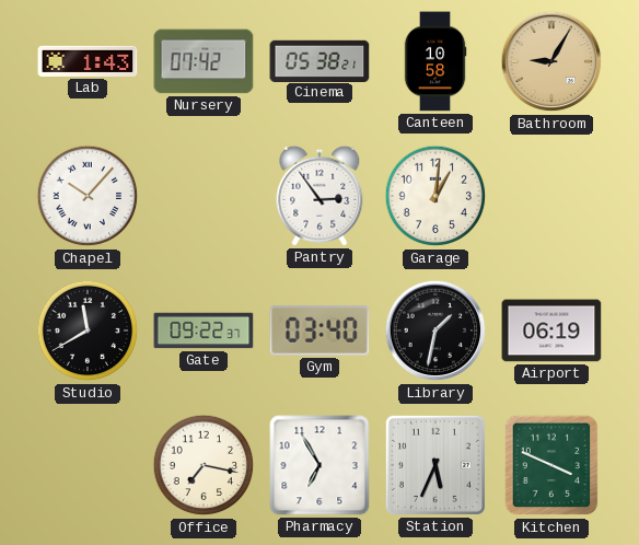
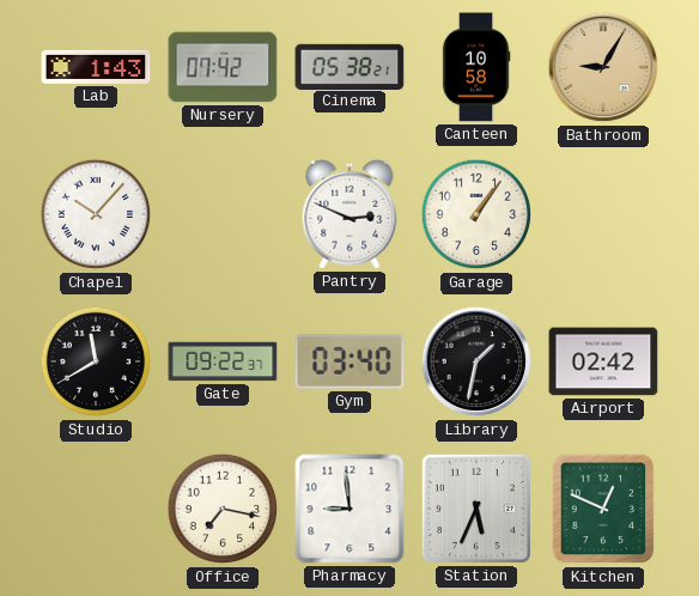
Pantry: 2:54 -> 2:49 (349, 214)
Garage: 1:01 -> 1:06 (476, 214)
Airport: 06:19 -> 02:42 (603, 361)
Pharmacy: 6:55 -> 8:59 (349, 509)
Kitchen: 3:49 -> 12:49 (603, 509)
